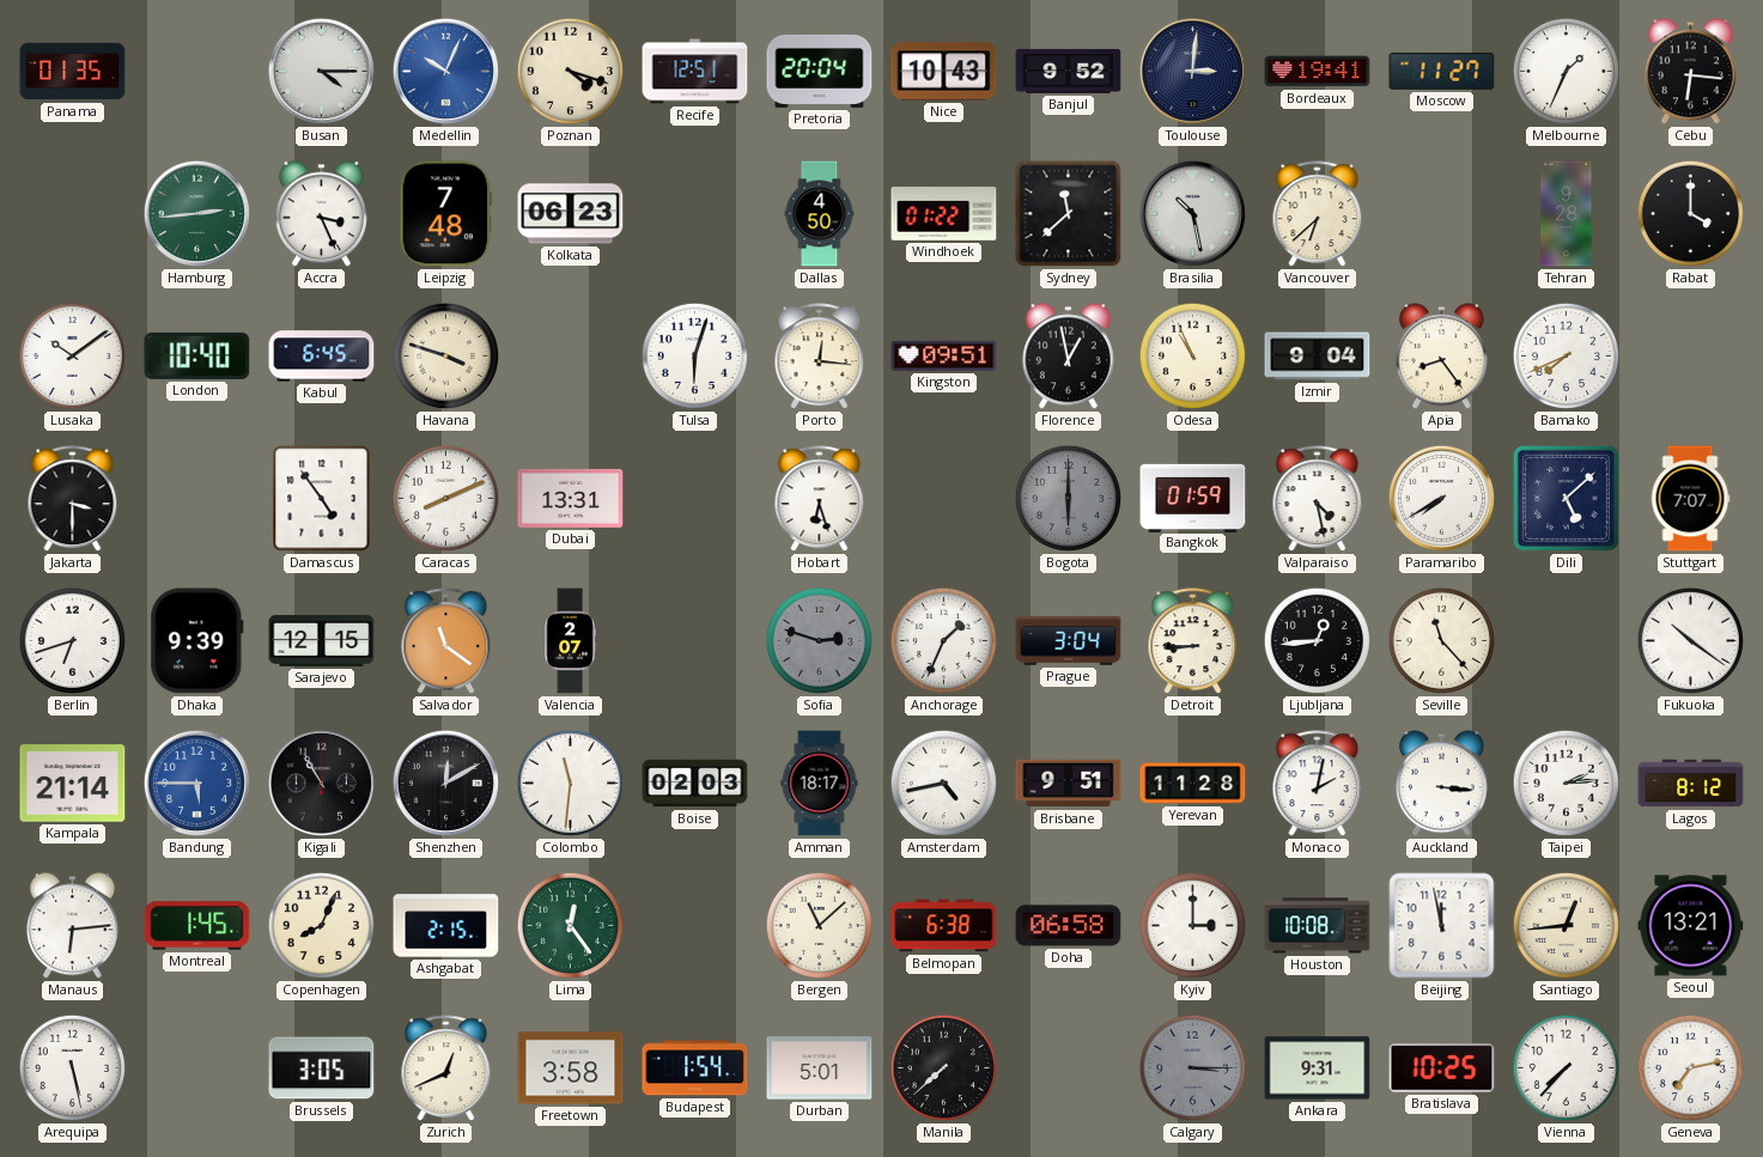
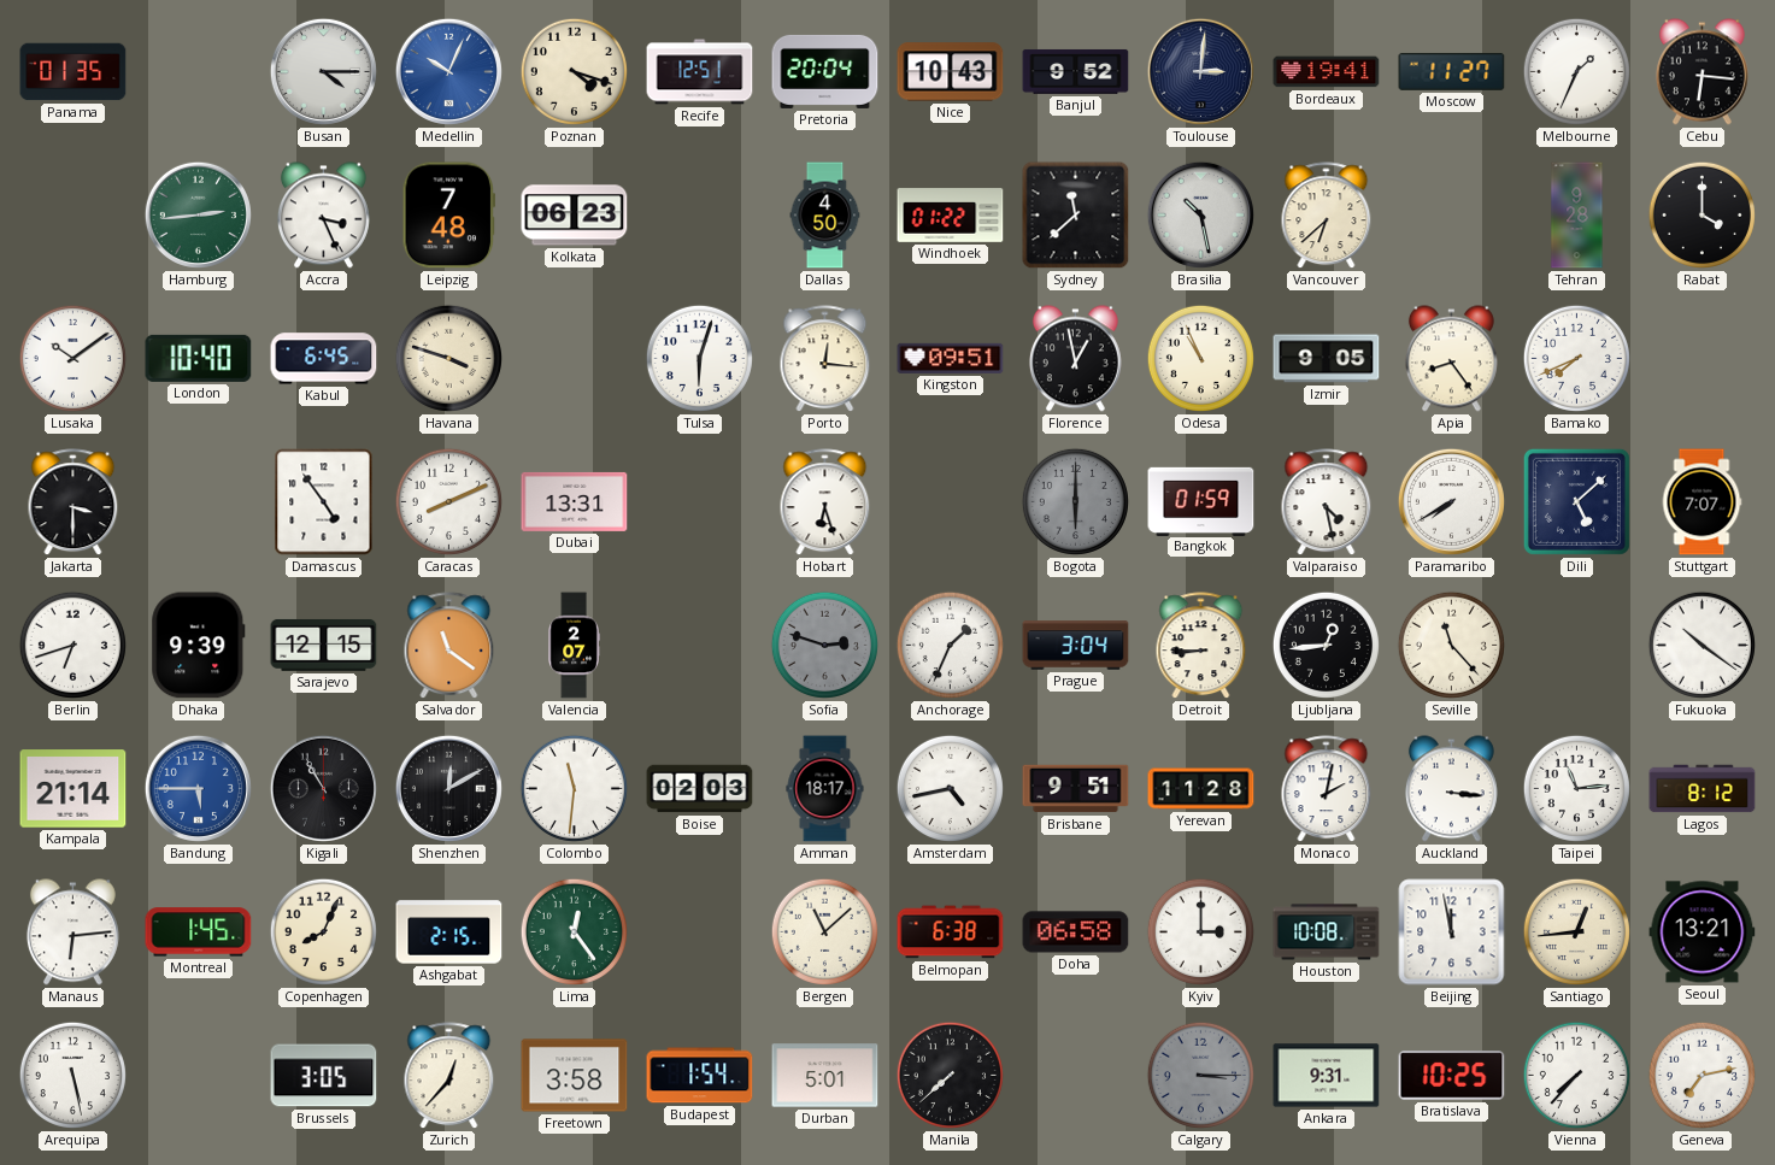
Izmir: 9:04 -> 9:05 (1327, 359)
Taipei: 2:14 -> 11:14 (1576, 788)
Zurich: 12:41 -> 12:37 (449, 1076)
